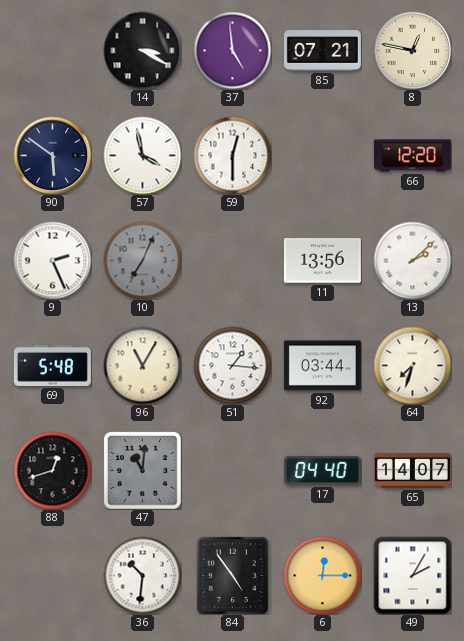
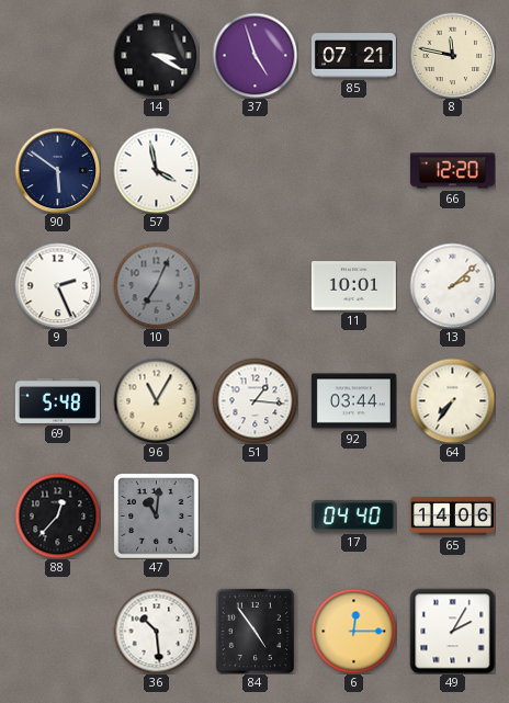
37: 4:59 -> 4:57 (255, 55)
8: 12:47 -> 11:47 (452, 55)
59: 12:30 -> none (232, 155)
11: 13:56 -> 10:01 (353, 286)
64: 7:33 -> 7:36 (452, 400)
88: 12:42 -> 12:37 (57, 515)
65: 14:07 -> 14:06 (452, 515)
36: 10:31 -> 10:29 (156, 631)
